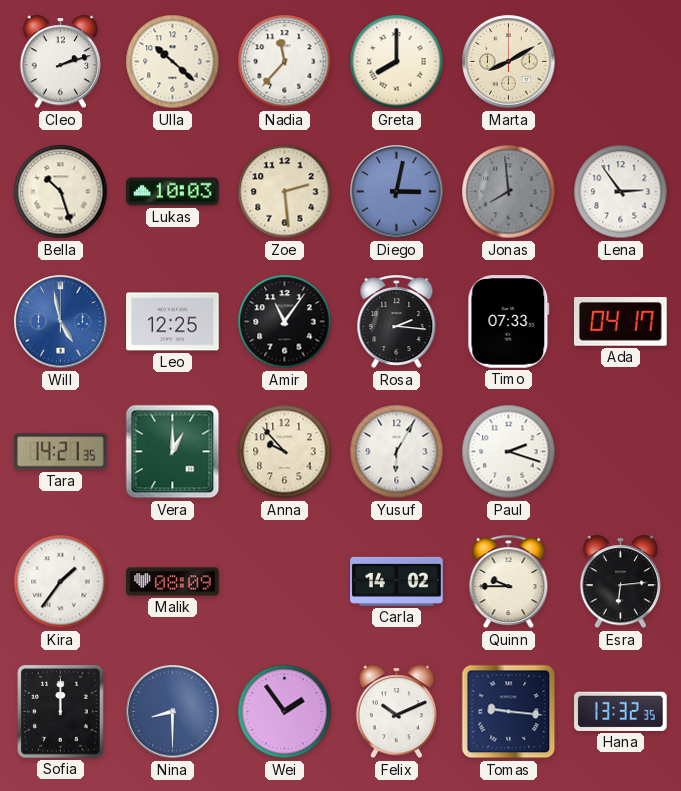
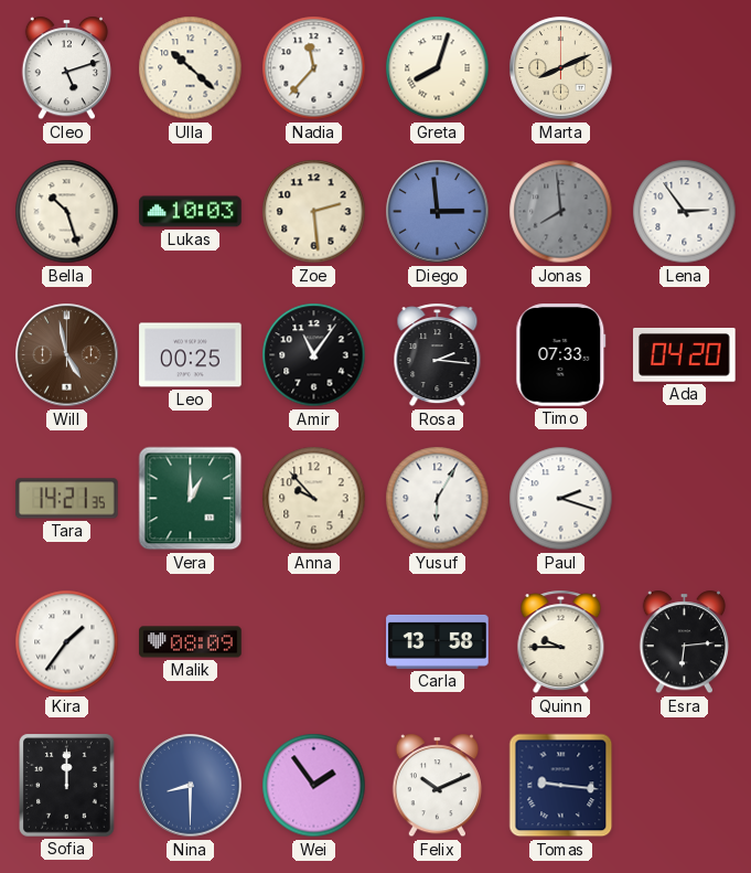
Cleo: 2:12 -> 5:12 (66, 68)
Greta: 8:00 -> 8:03 (438, 68)
Marta: 8:10 -> 8:11 (561, 68)
Diego: 3:02 -> 2:59 (438, 212)
Will dial: blue -> brown (67, 355)
Leo: 12:25 -> 00:25 (191, 355)
Ada: 04:17 -> 04:20 (685, 355)
Carla: 14:02 -> 13:58 (438, 641)
Hana: 13:32 -> none (621, 711)
